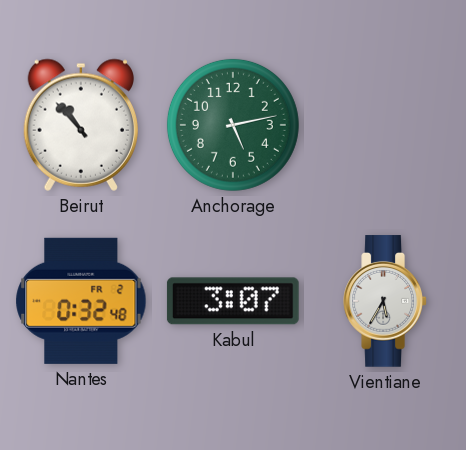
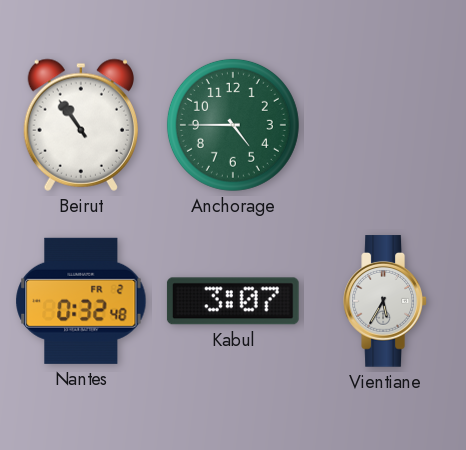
Beirut: 10:53 -> 10:54 (80, 125)
Anchorage: 5:13 -> 4:45 (233, 125)
